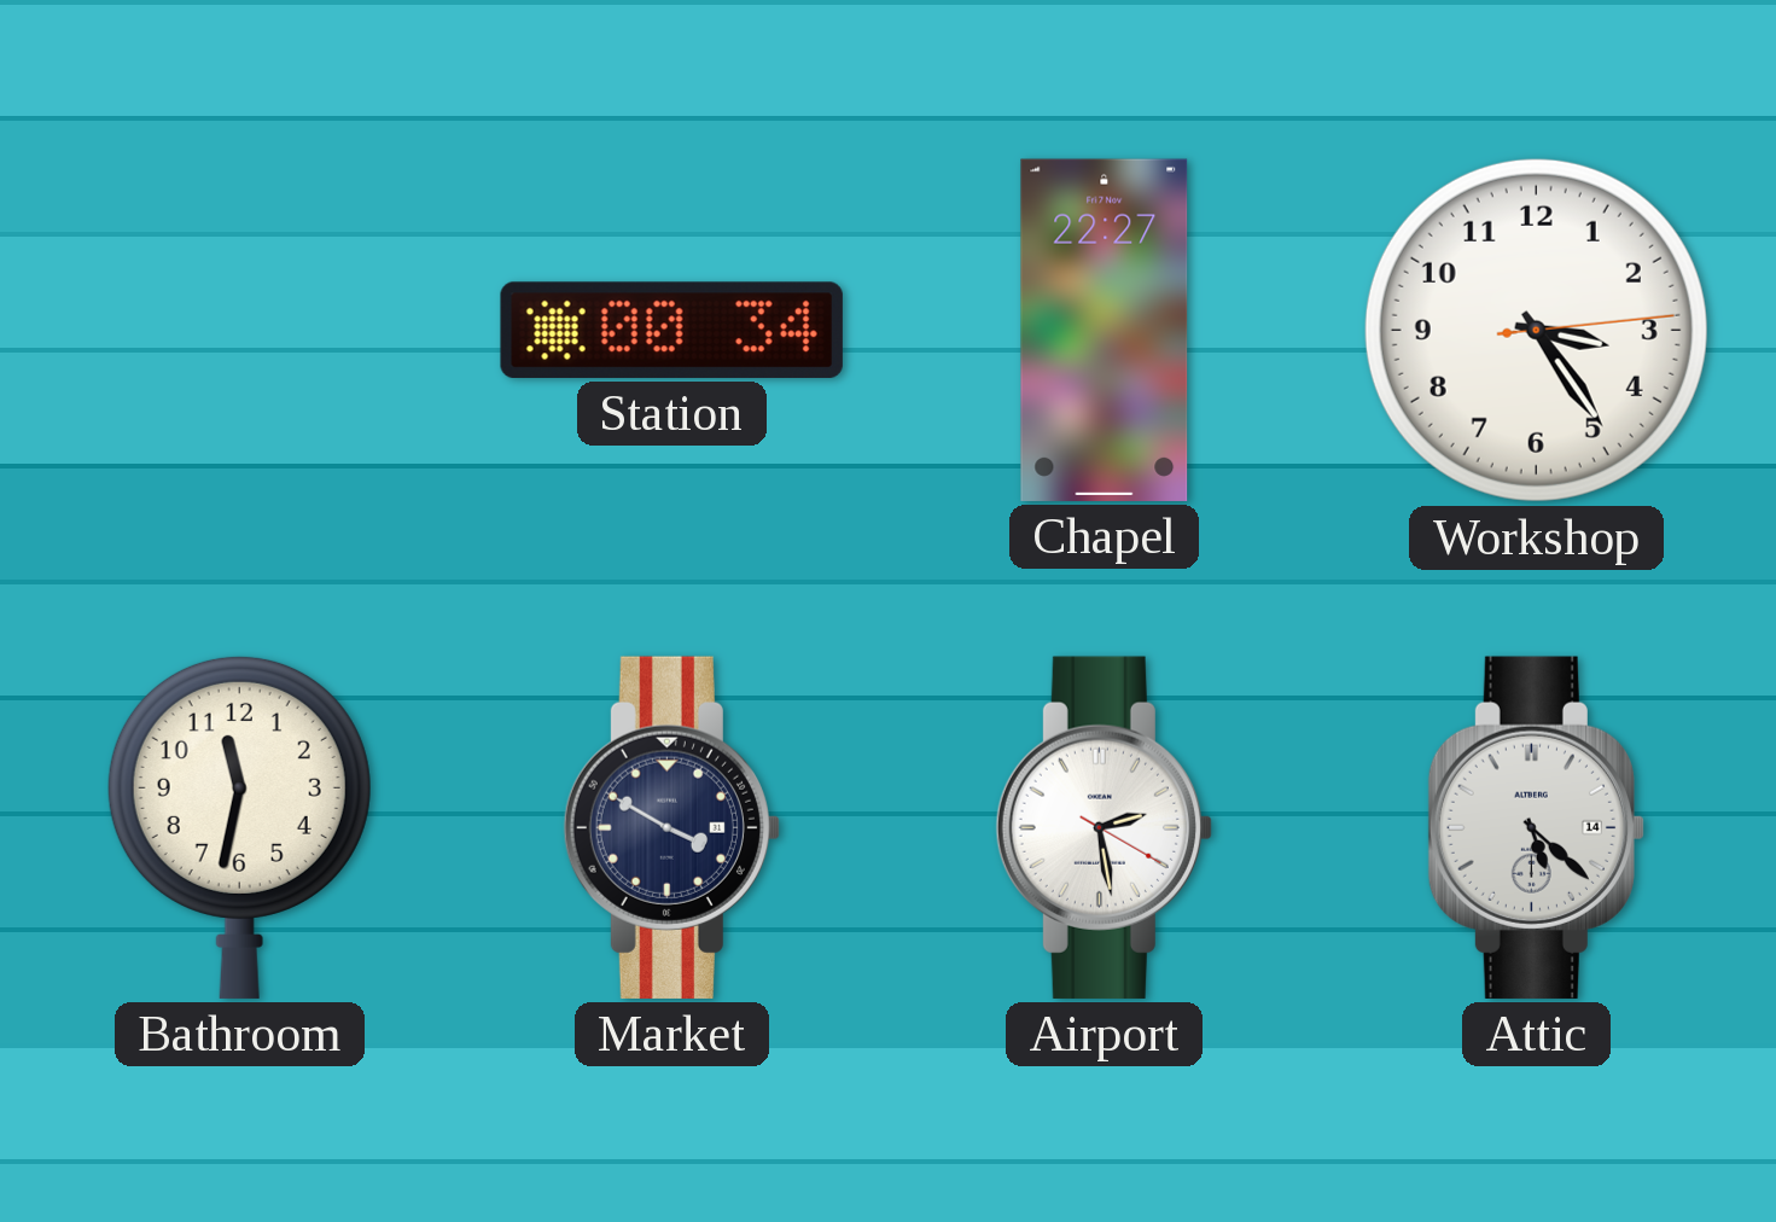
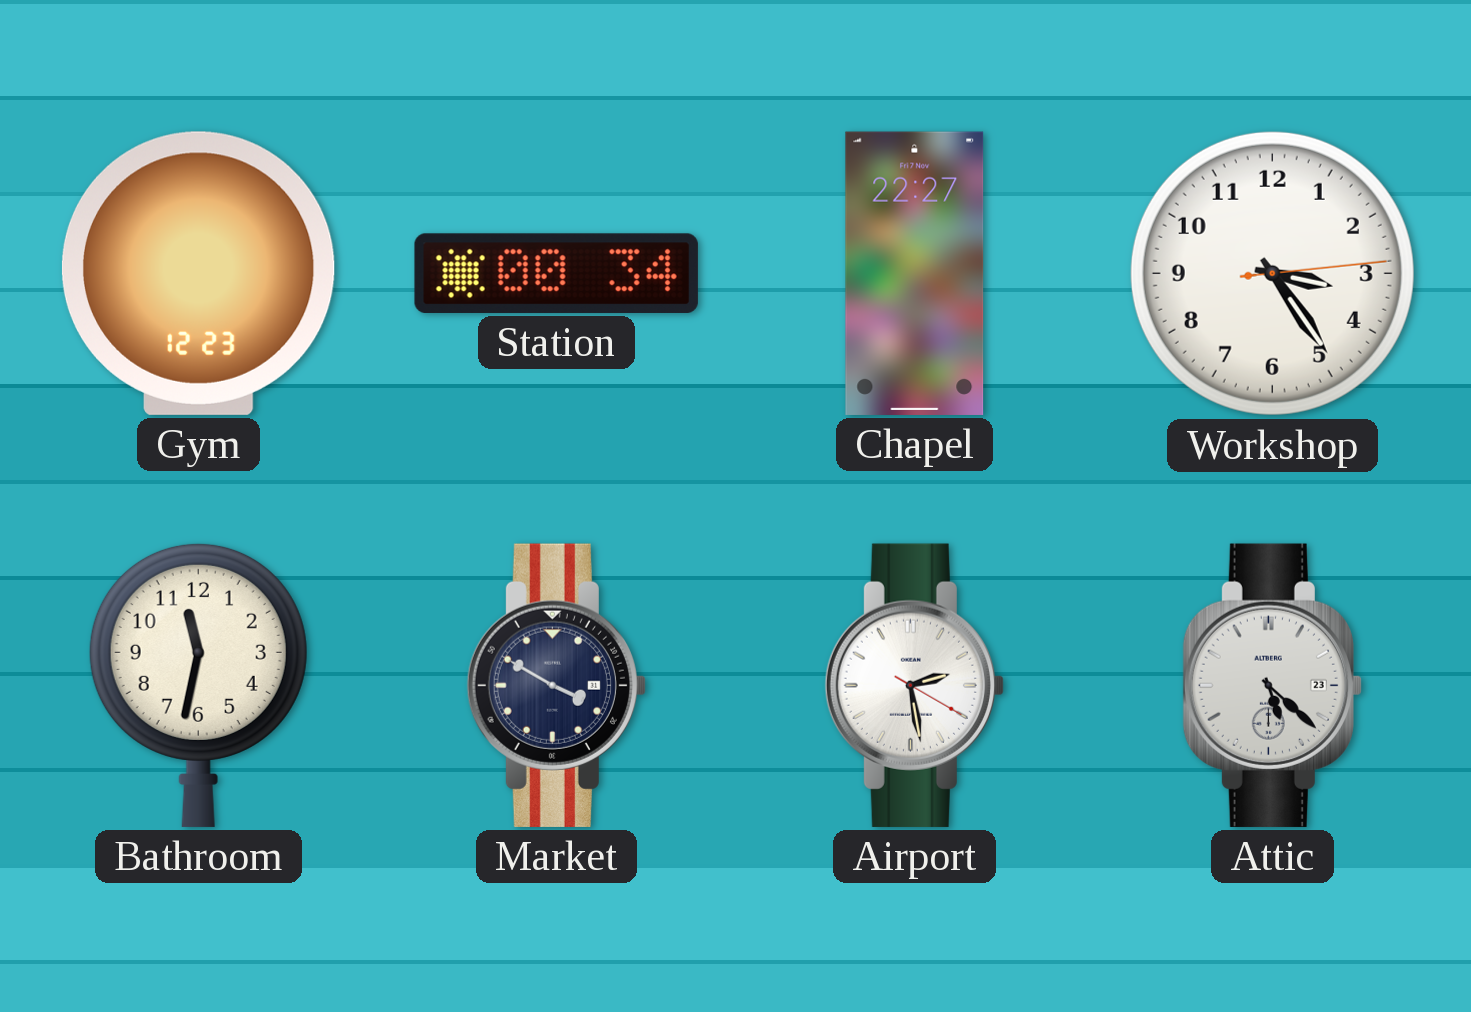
Gym: none -> 12:23 (198, 273)
Attic date: 14 -> 23 (1272, 685)
